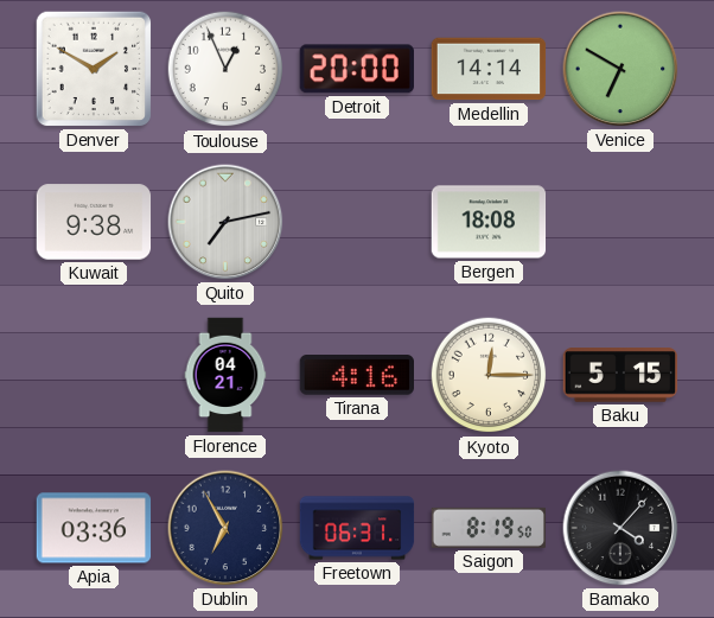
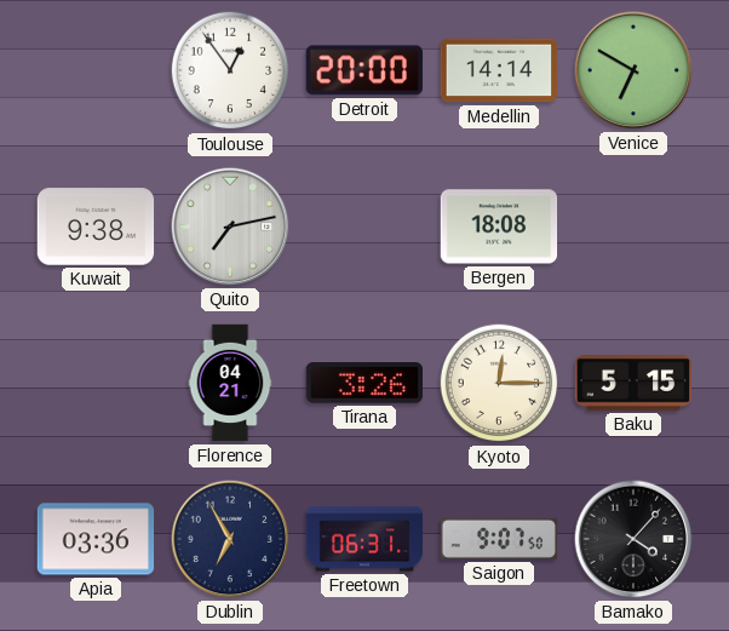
Denver: 1:50 -> none (94, 69)
Toulouse: 12:56 -> 12:54 (230, 70)
Tirana: 4:16 -> 3:26 (363, 384)
Saigon: 8:19 -> 9:07 (499, 539)
